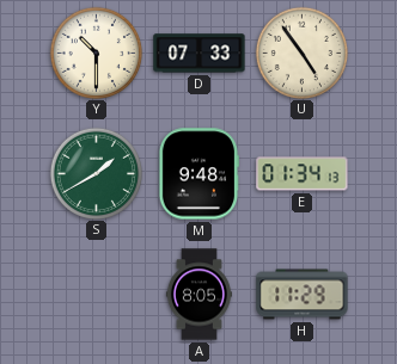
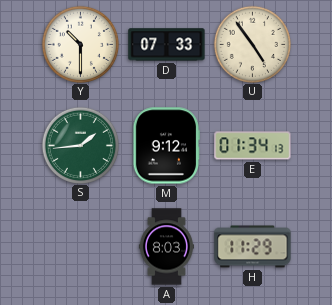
S: 1:40 -> 1:44 (80, 145)
M: 9:48 -> 9:12 (165, 146)
A: 8:05 -> 8:03 (166, 247)
